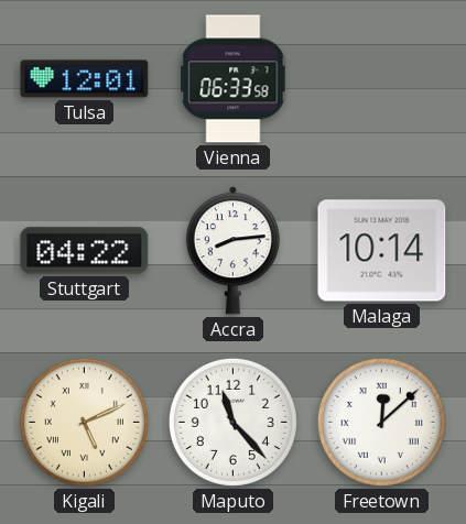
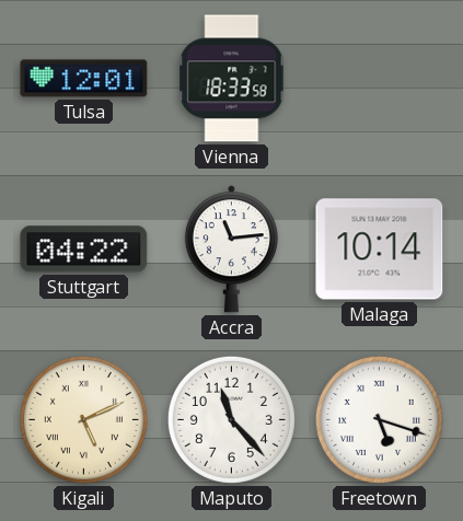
Vienna: 06:33 -> 18:33 (232, 79)
Accra: 8:14 -> 11:14 (231, 250)
Freetown: 12:08 -> 5:18 (379, 419)
